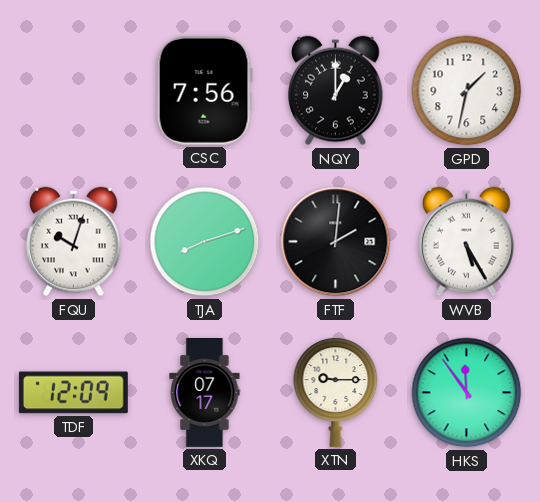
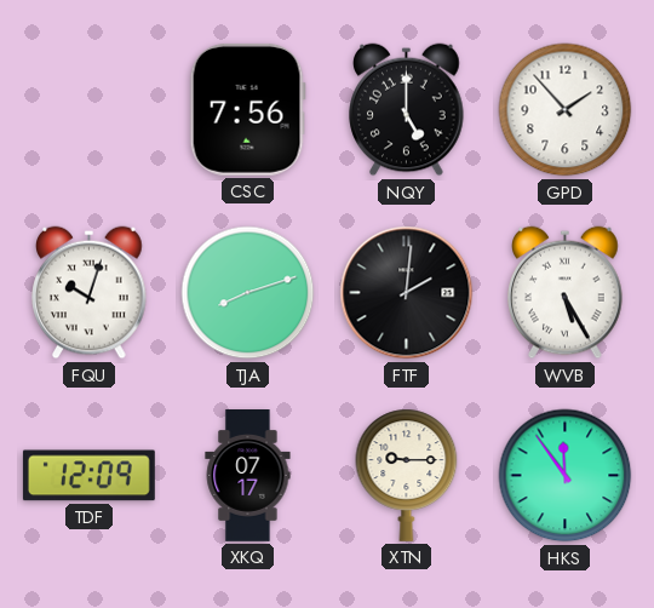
NQY: 1:00 -> 5:00 (407, 110)
GPD: 1:32 -> 1:53 (566, 110)
